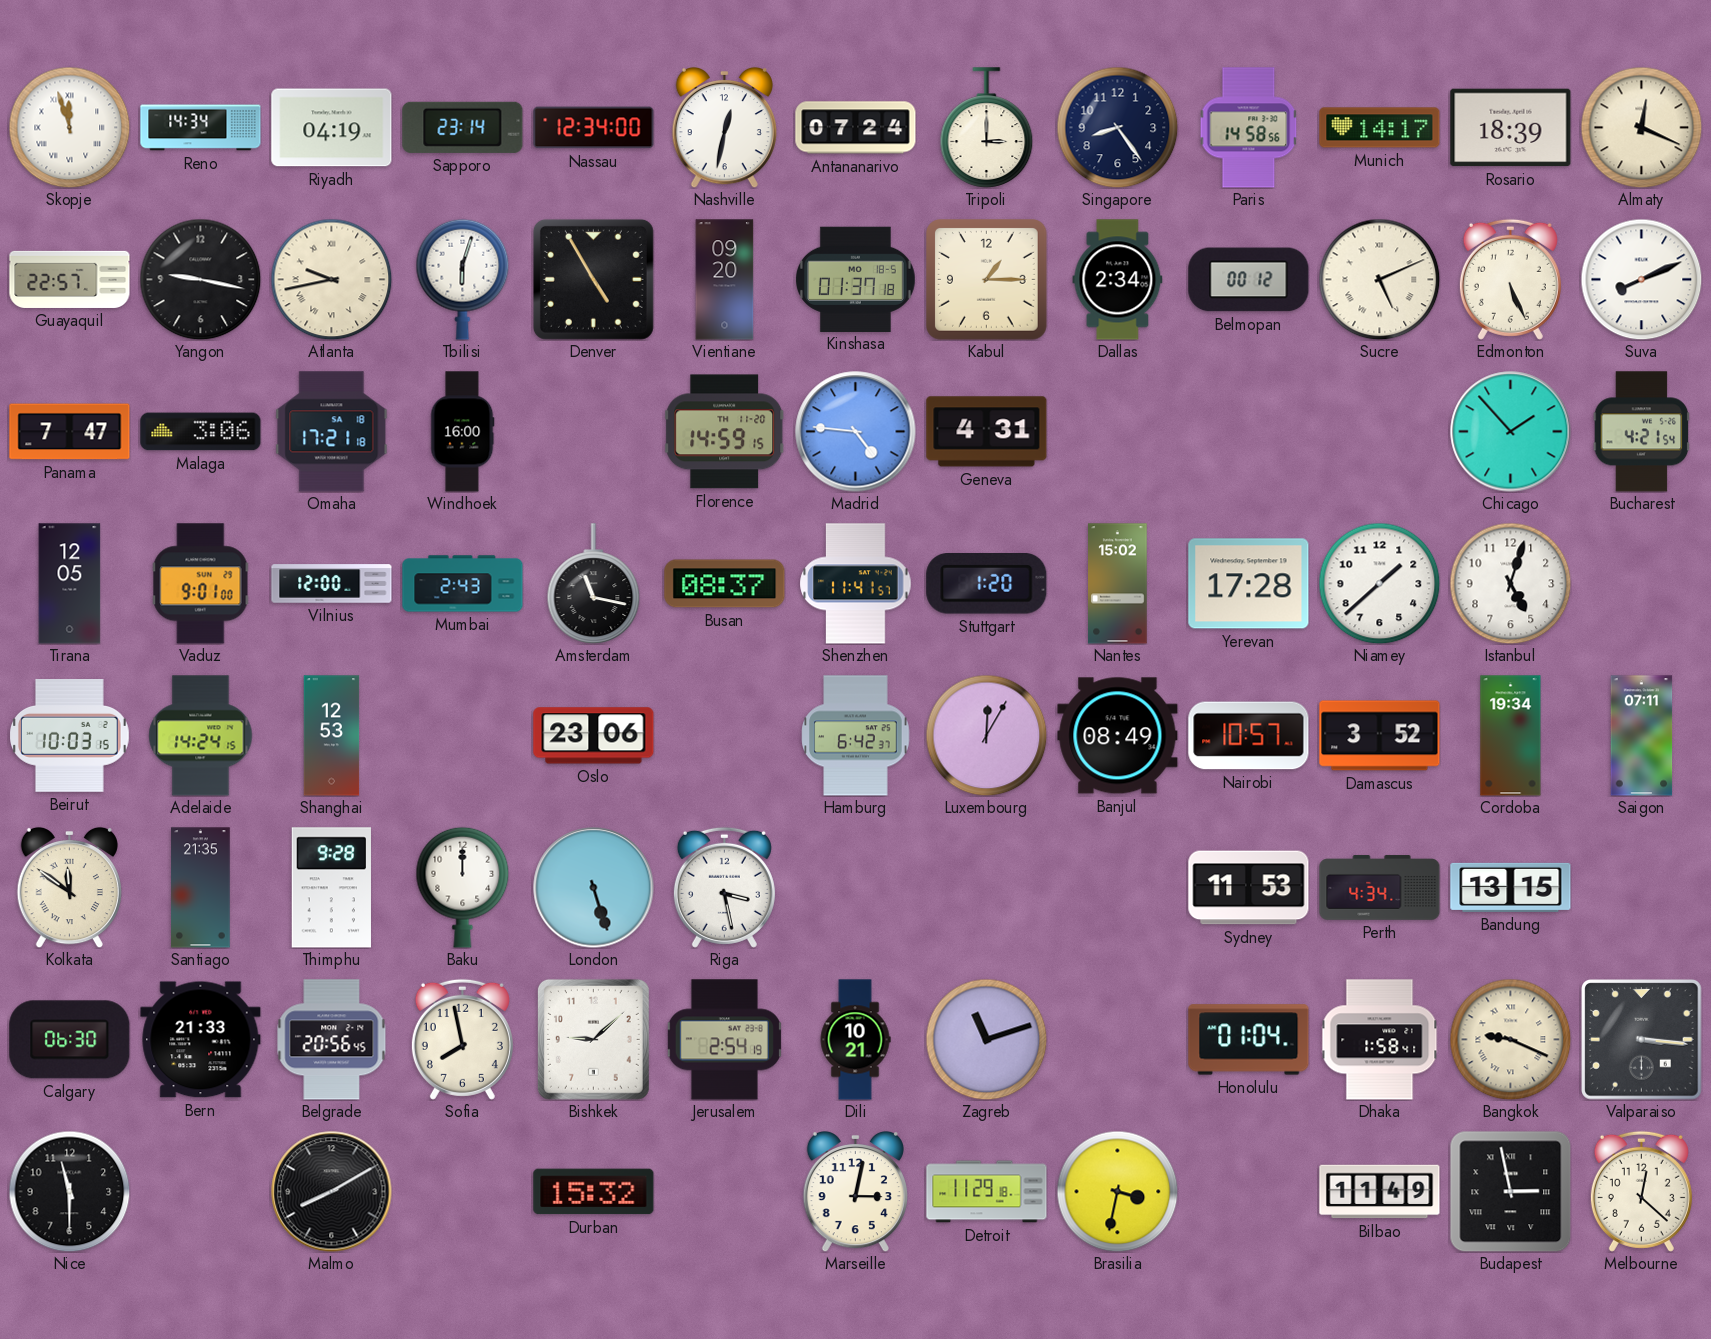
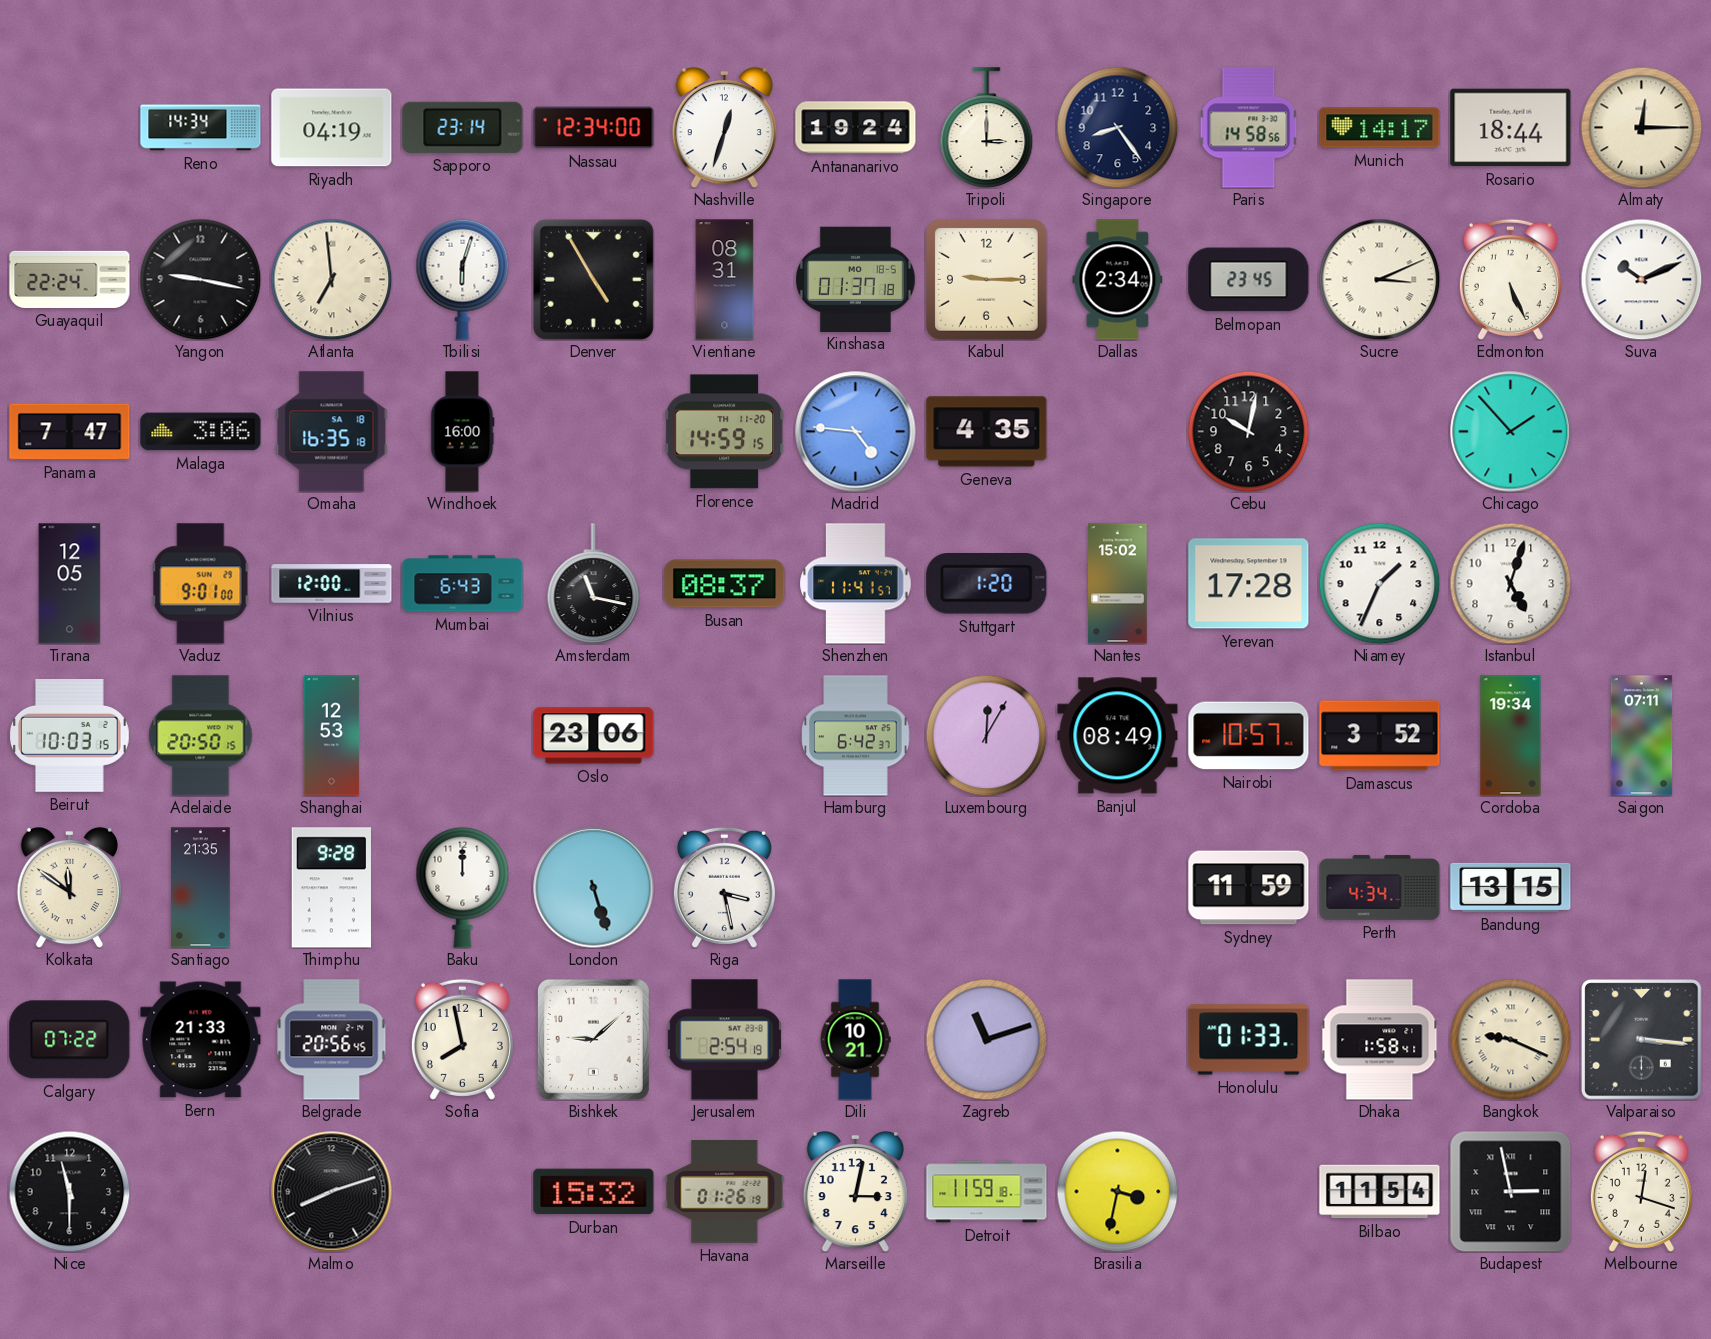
Skopje: 11:57 -> none (69, 127)
Nashville: 12:32 -> 12:33 (724, 127)
Antananarivo: 07:24 -> 19:24 (856, 128)
Rosario: 18:39 -> 18:44 (1511, 128)
Almaty: 12:19 -> 12:15 (1641, 127)
Guayaquil: 22:57 -> 22:24 (70, 279)
Atlanta: 9:43 -> 6:59 (331, 279)
Vientiane: 09:20 -> 08:31 (725, 280)
Kabul: 1:15 -> 9:15 (987, 280)
Belmopan: 00:12 -> 23:45 (1249, 280)
Sucre: 5:11 -> 3:11 (1379, 279)
Suva: 8:11 -> 10:11 (1641, 279)
Omaha: 17:21 -> 16:35 (332, 432)
Geneva: 4:31 -> 4:35 (987, 432)
Cebu: none -> 10:02 (1248, 431)
Bucharest: 4:21 -> none (1642, 432)
Mumbai: 2:43 -> 6:43 (463, 584)
Niamey: 1:38 -> 1:34 (1379, 583)
Adelaide: 14:24 -> 20:50 (201, 736)
Sydney: 11:53 -> 11:59 (1249, 888)
Calgary: 06:30 -> 07:22 (70, 1040)
Honolulu: 01:04 -> 01:33 (1249, 1040)
Malmo: 8:10 -> 8:12 (332, 1192)
Havana: none -> 01:26 (725, 1192)
Detroit: 11:29 -> 11:59 (987, 1192)
Bilbao: 11:49 -> 11:54 (1380, 1192)
Melbourne: 12:22 -> 12:18 (1641, 1191)
